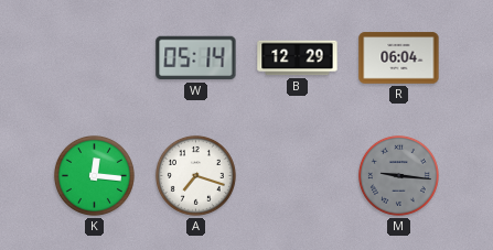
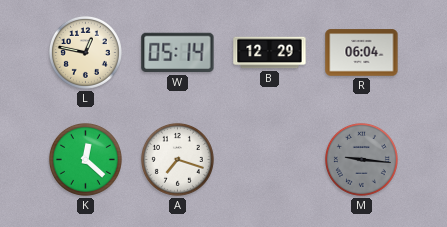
L: none -> 12:47 (85, 52)
K: 12:16 -> 12:22 (85, 159)
